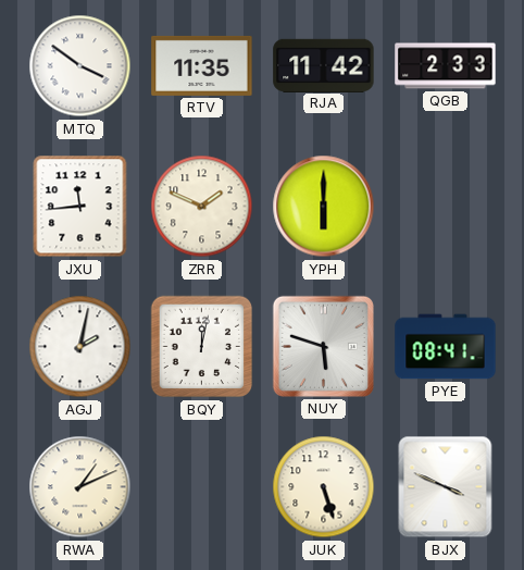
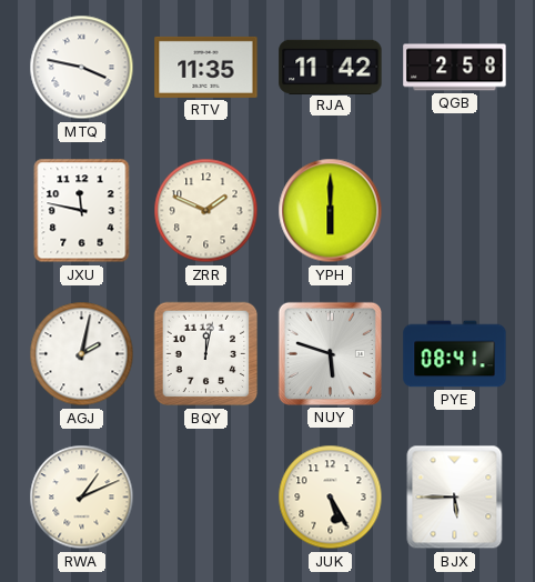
MTQ: 3:51 -> 3:47 (82, 68)
QGB: 2:33 -> 2:58 (455, 68)
JXU: 11:44 -> 11:47 (82, 211)
JUK: 5:27 -> 5:25 (331, 498)
BJX: 3:49 -> 5:45 (455, 498)
